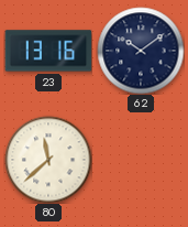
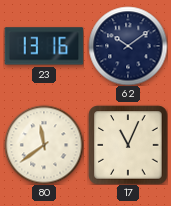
80: 11:38 -> 11:39 (44, 145)
17: none -> 11:04 (128, 145)
